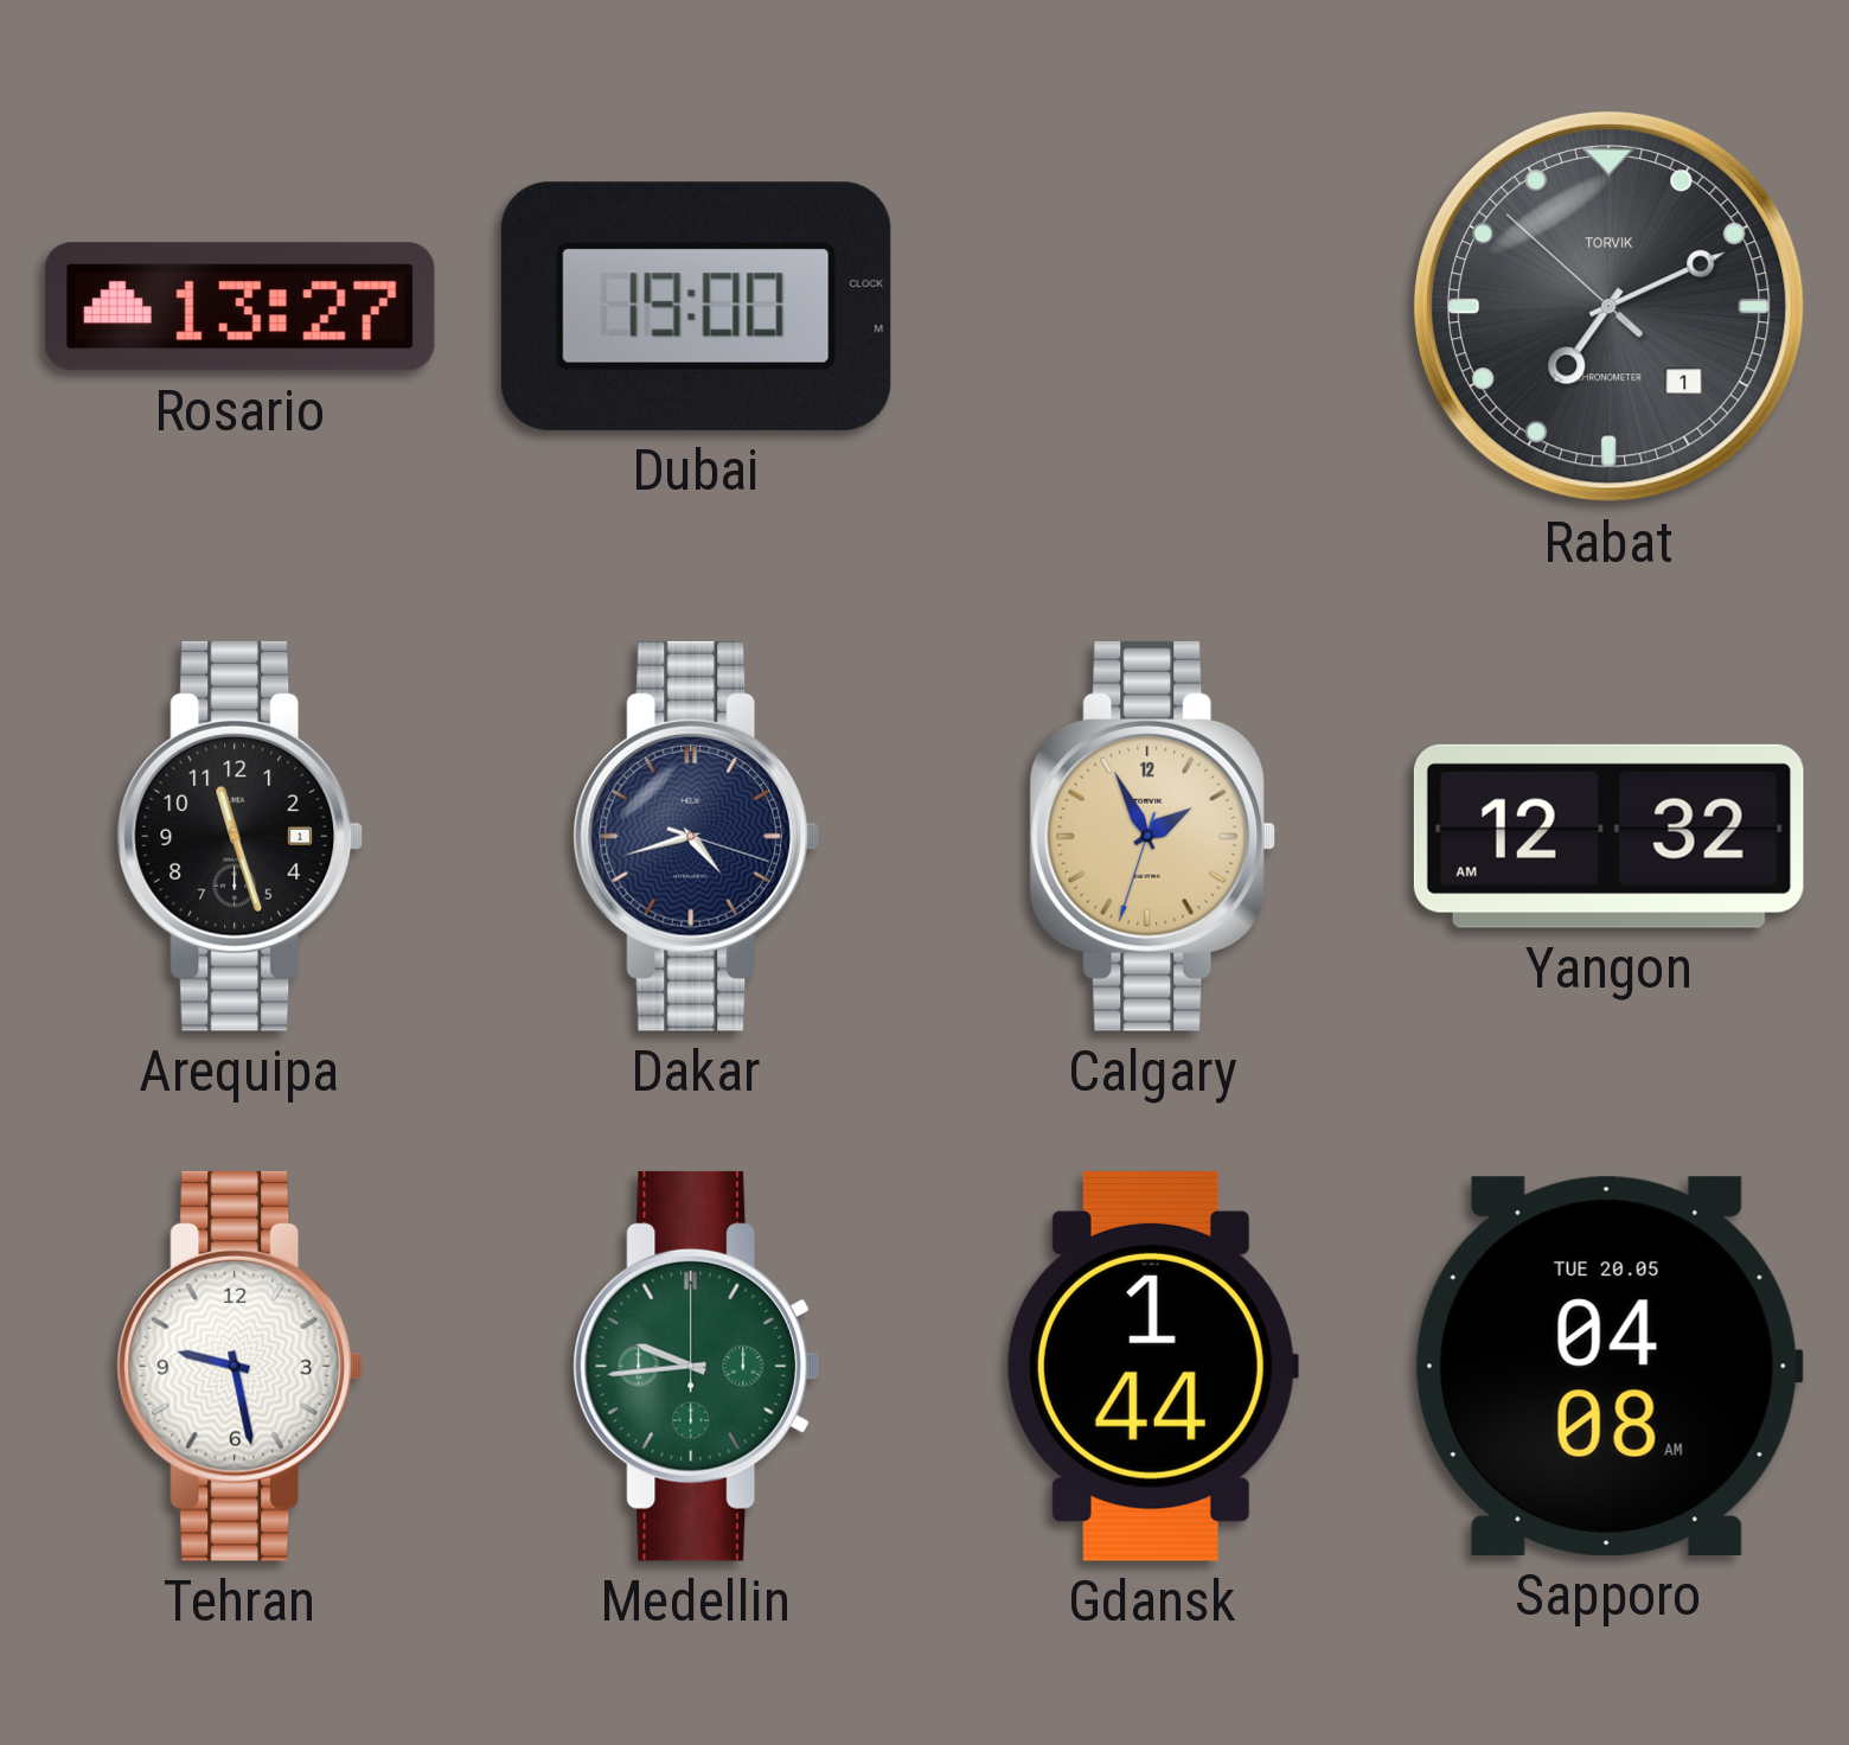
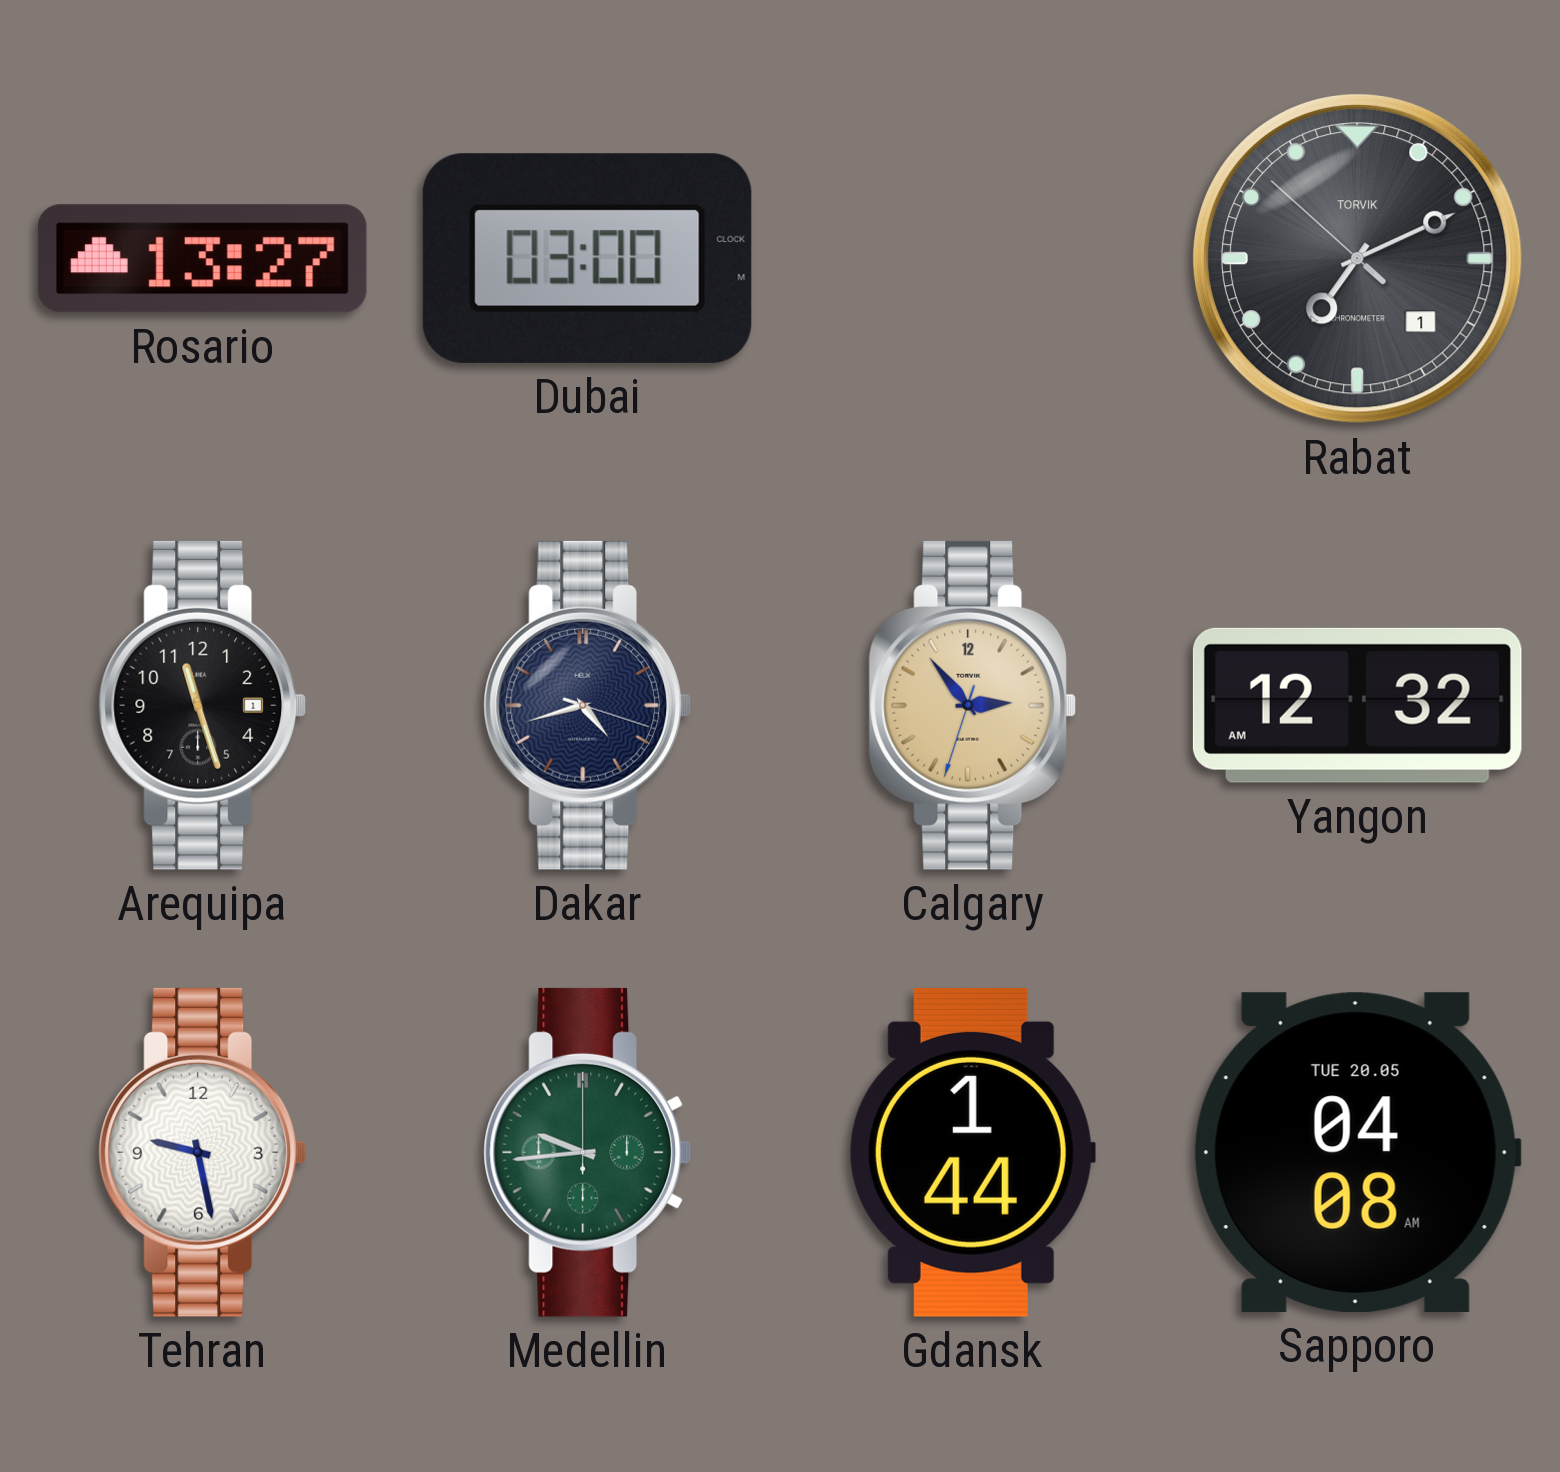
Dubai: 19:00 -> 03:00 (587, 258)
Calgary: 1:55 -> 2:53 (973, 705)
